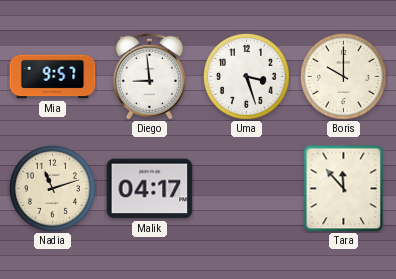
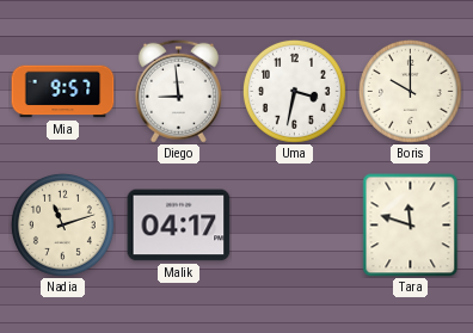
Uma: 3:27 -> 3:32 (294, 91)
Tara: 11:53 -> 11:48 (411, 226)
